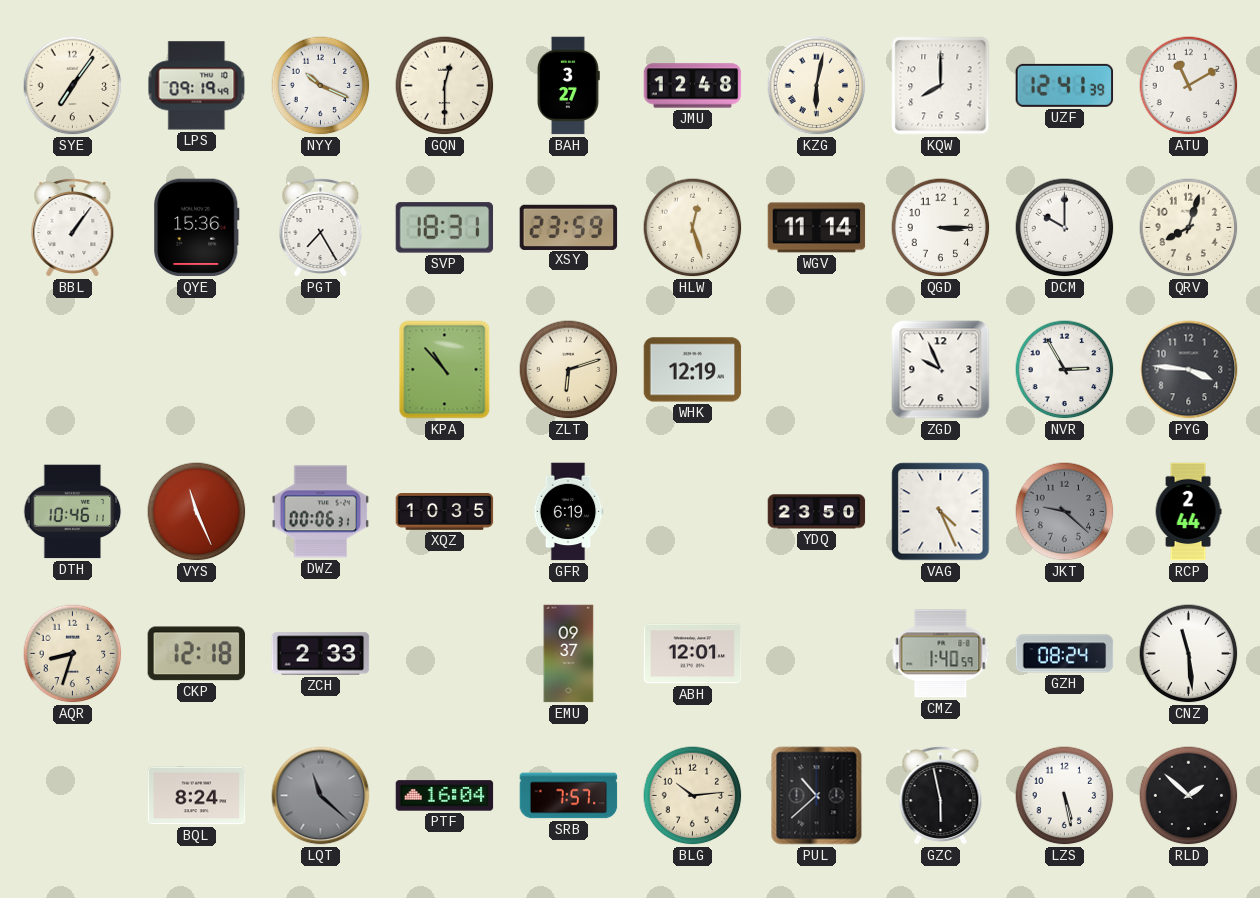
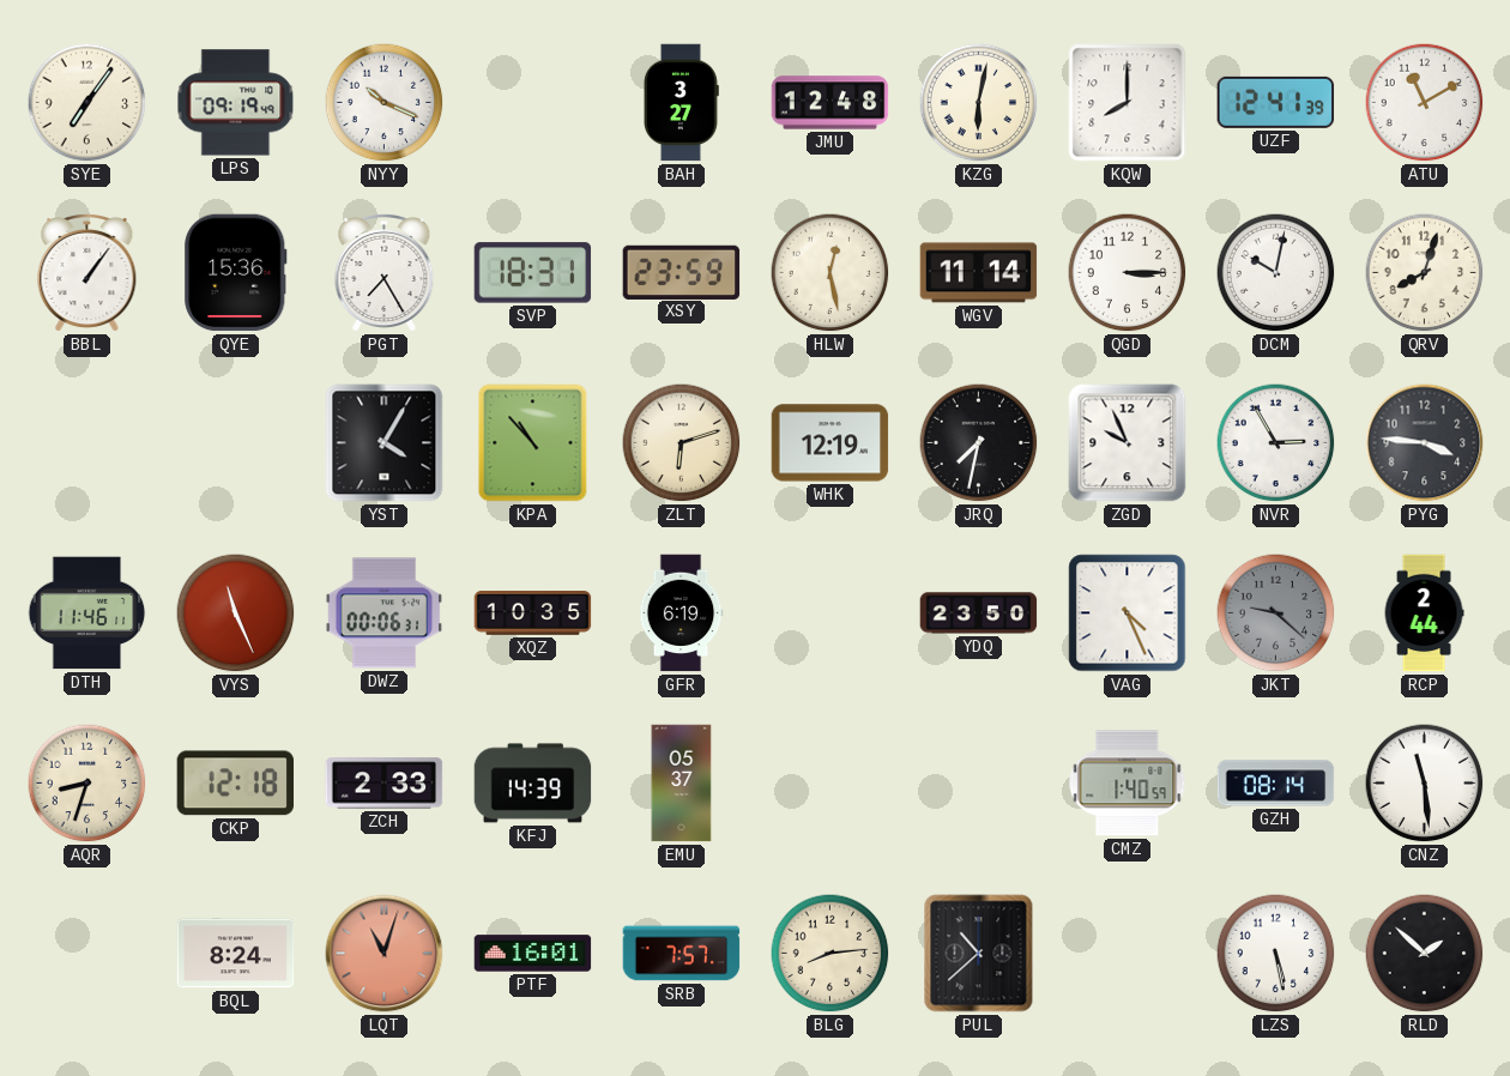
GQN: 12:30 -> none (445, 86)
HLW: 12:27 -> 12:28 (830, 273)
DCM: 10:00 -> 10:02 (1276, 273)
YST: none -> 4:05 (385, 443)
JRQ: none -> 7:32 (979, 443)
DTH: 10:46 -> 11:46 (87, 613)
KFJ: none -> 14:39 (533, 784)
EMU: 09:37 -> 05:37 (682, 784)
ABH: 12:01 -> none (693, 654)
GZH: 08:24 -> 08:14 (1276, 784)
LQT: 11:22 -> 11:03 (385, 954)
LQT dial: grey -> salmon (385, 954)
PTF: 16:04 -> 16:01 (533, 954)
BLG: 10:14 -> 8:14 (830, 954)
GZC: 5:58 -> none (941, 795)
